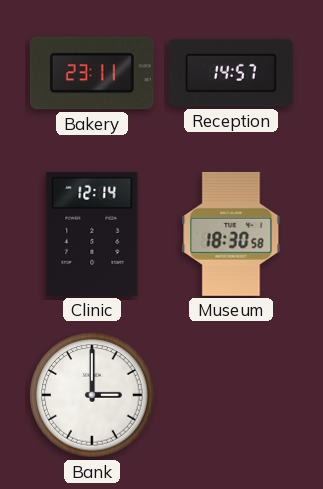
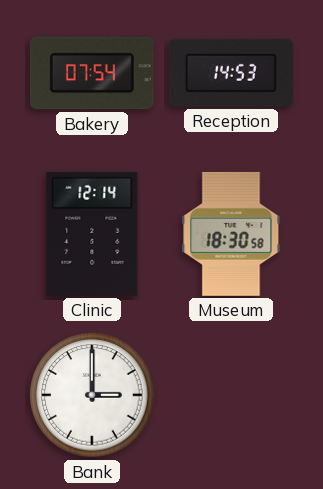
Bakery: 23:11 -> 07:54 (92, 73)
Reception: 14:57 -> 14:53 (231, 73)
